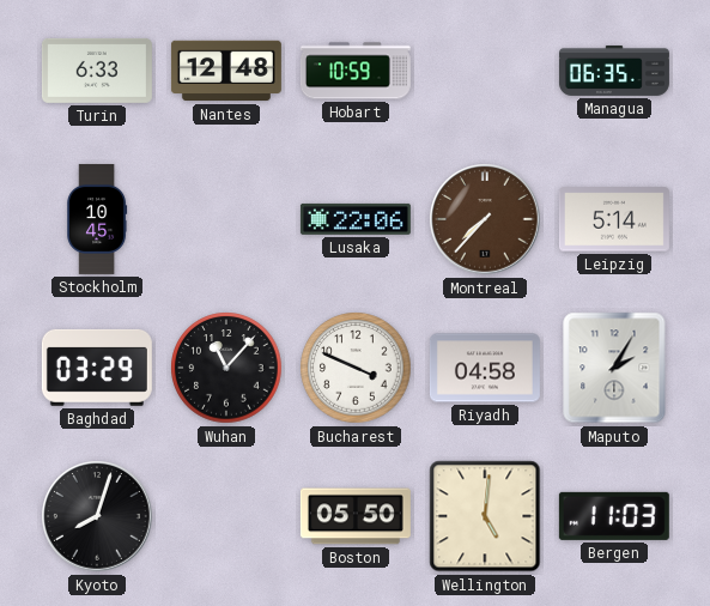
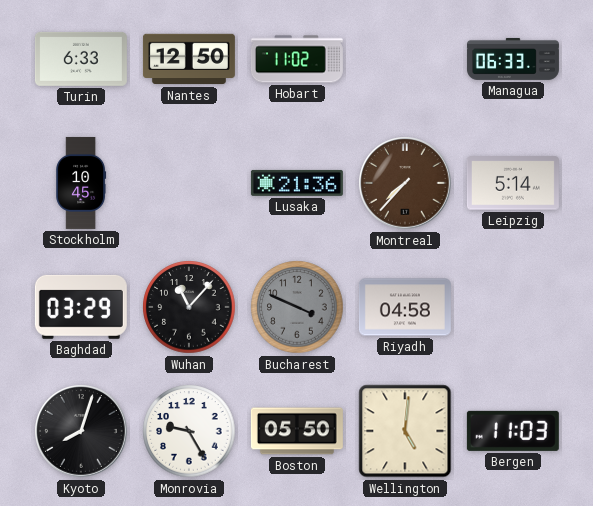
Nantes: 12:48 -> 12:50 (189, 59)
Hobart: 10:59 -> 11:02 (297, 59)
Managua: 06:35 -> 06:33 (513, 59)
Lusaka: 22:06 -> 21:36 (297, 183)
Bucharest dial: white -> grey (297, 307)
Maputo: 2:05 -> none (614, 368)
Monrovia: none -> 9:25 (189, 431)
